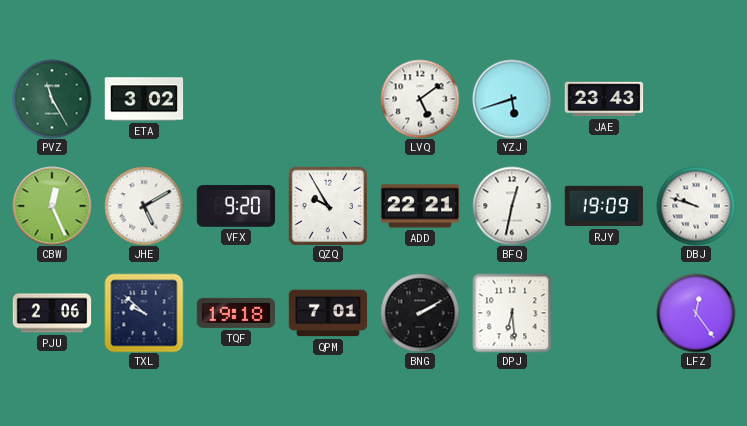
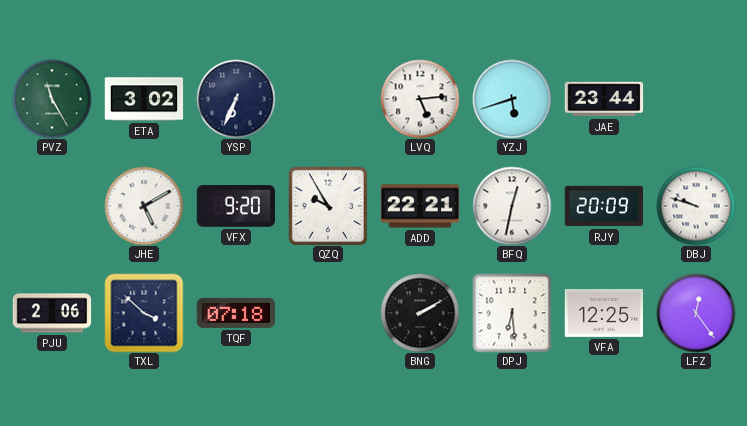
YSP: none -> 6:34 (236, 99)
LVQ: 5:09 -> 5:14 (420, 99)
JAE: 23:43 -> 23:44 (604, 99)
CBW: 12:26 -> none (52, 206)
RJY: 19:09 -> 20:09 (604, 206)
TXL: 9:52 -> 3:52 (144, 313)
TQF: 19:18 -> 07:18 (236, 313)
QPM: 7:01 -> none (328, 313)
VFA: none -> 12:25 (604, 313)
